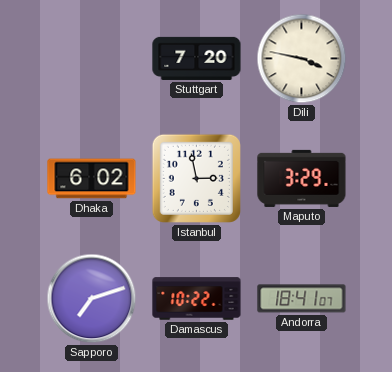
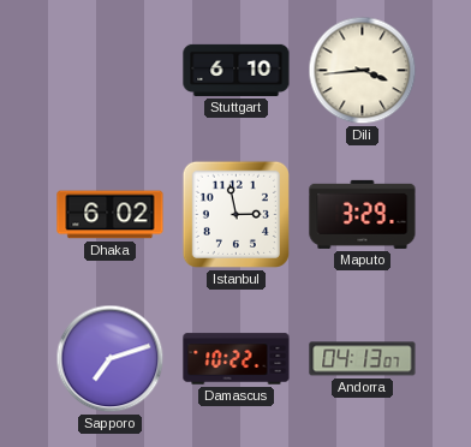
Stuttgart: 7:20 -> 6:10 (237, 70)
Dili: 3:47 -> 3:44 (363, 71)
Andorra: 18:41 -> 04:13 (363, 359)
